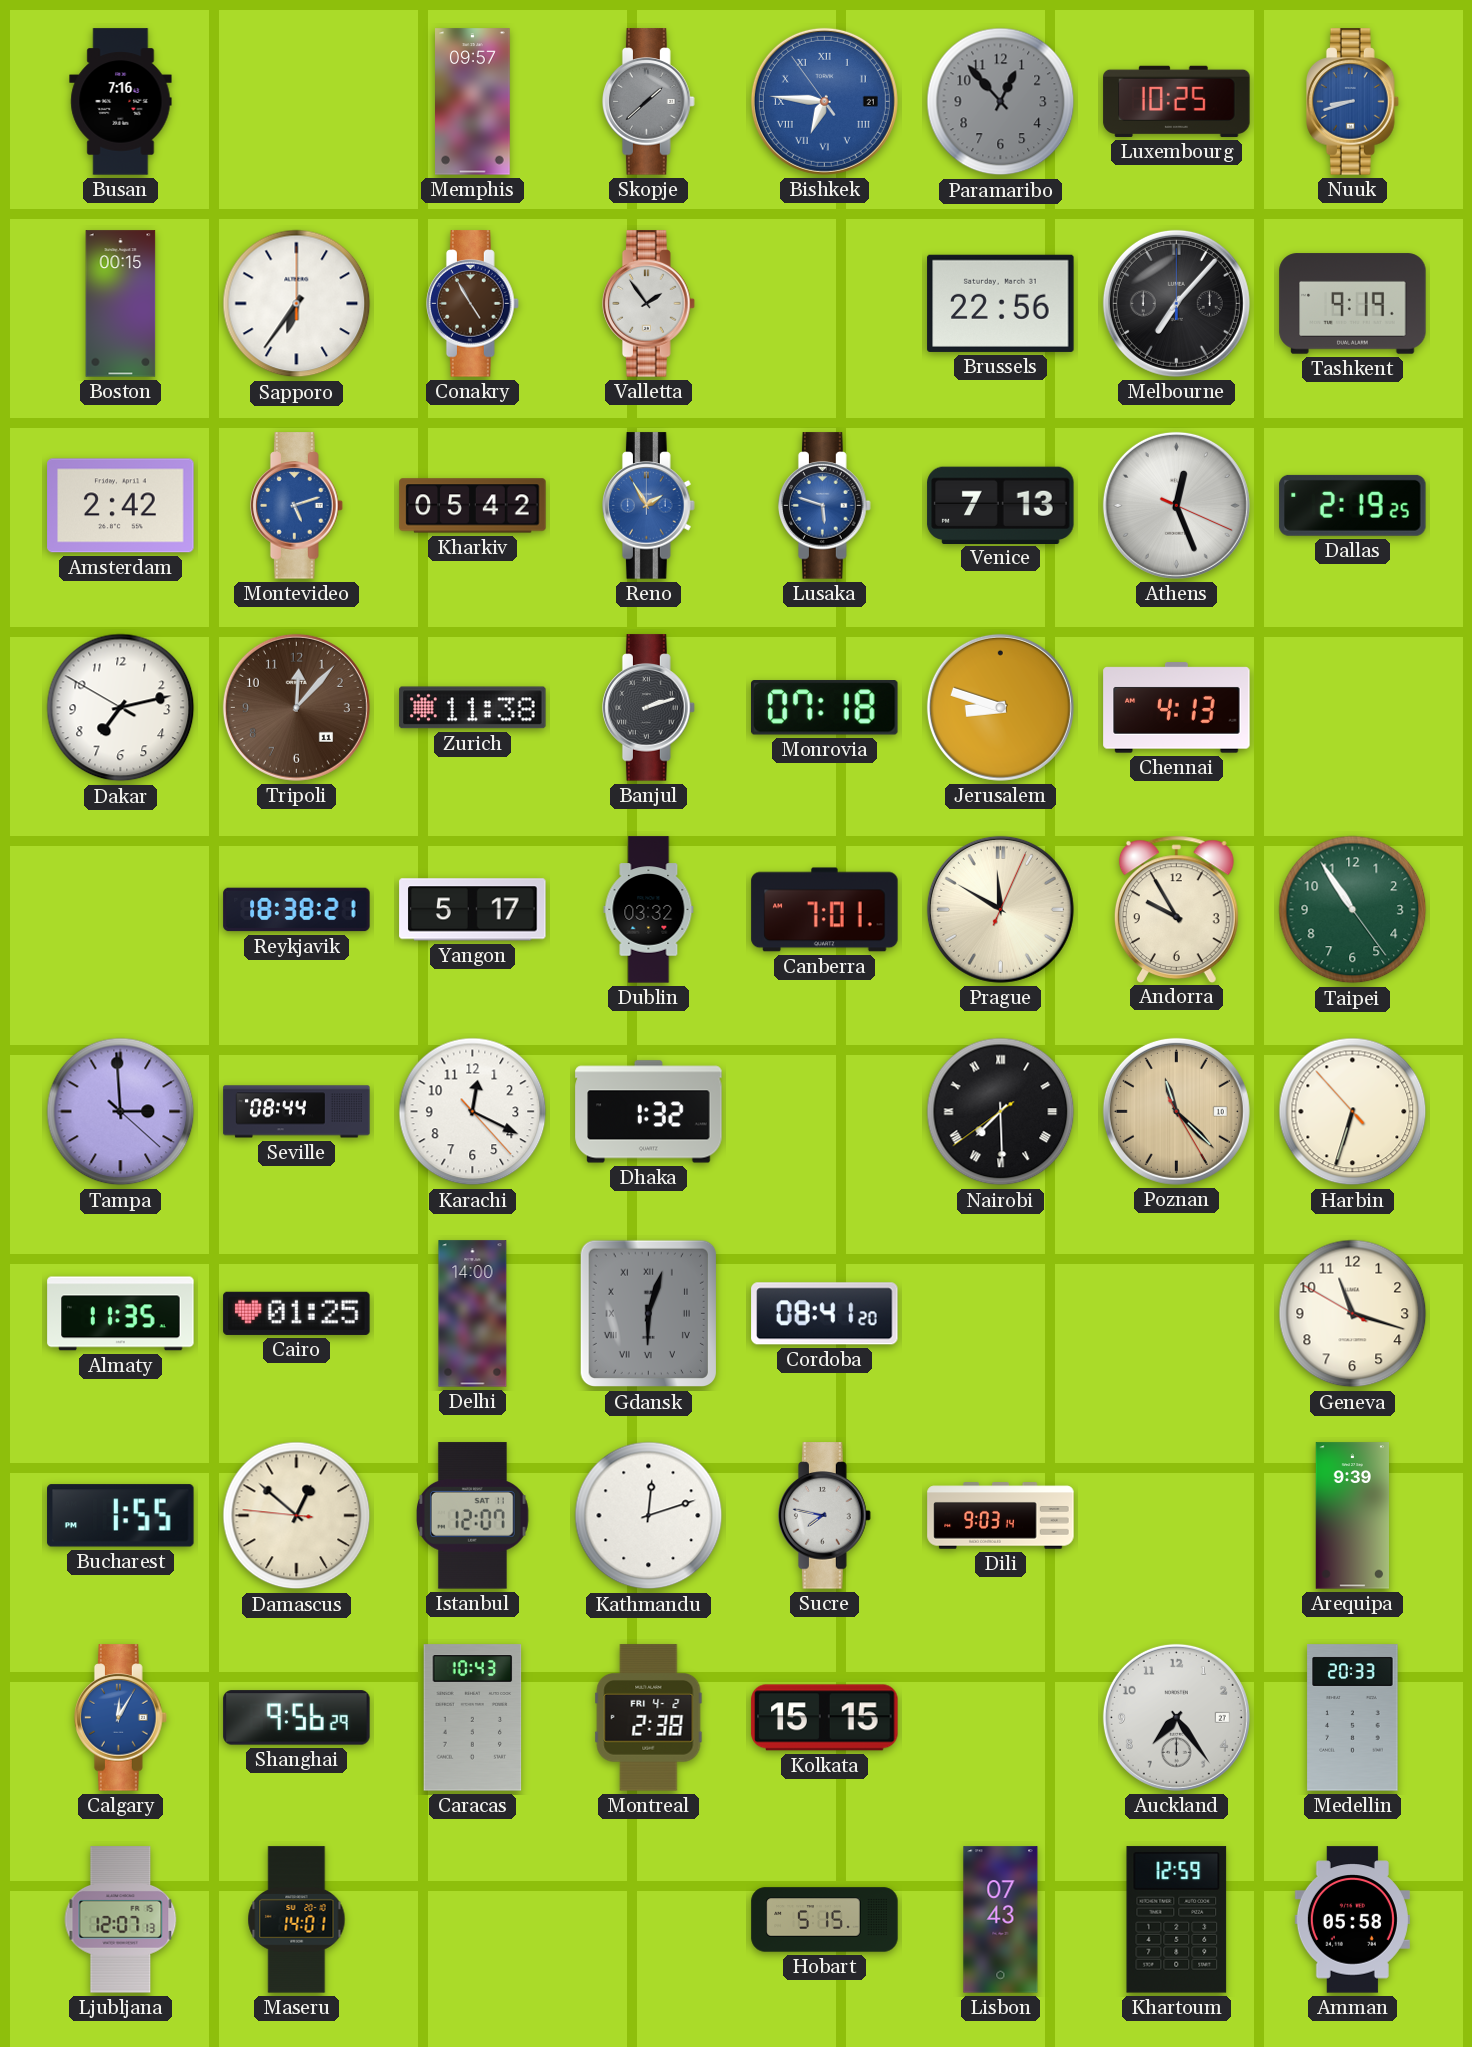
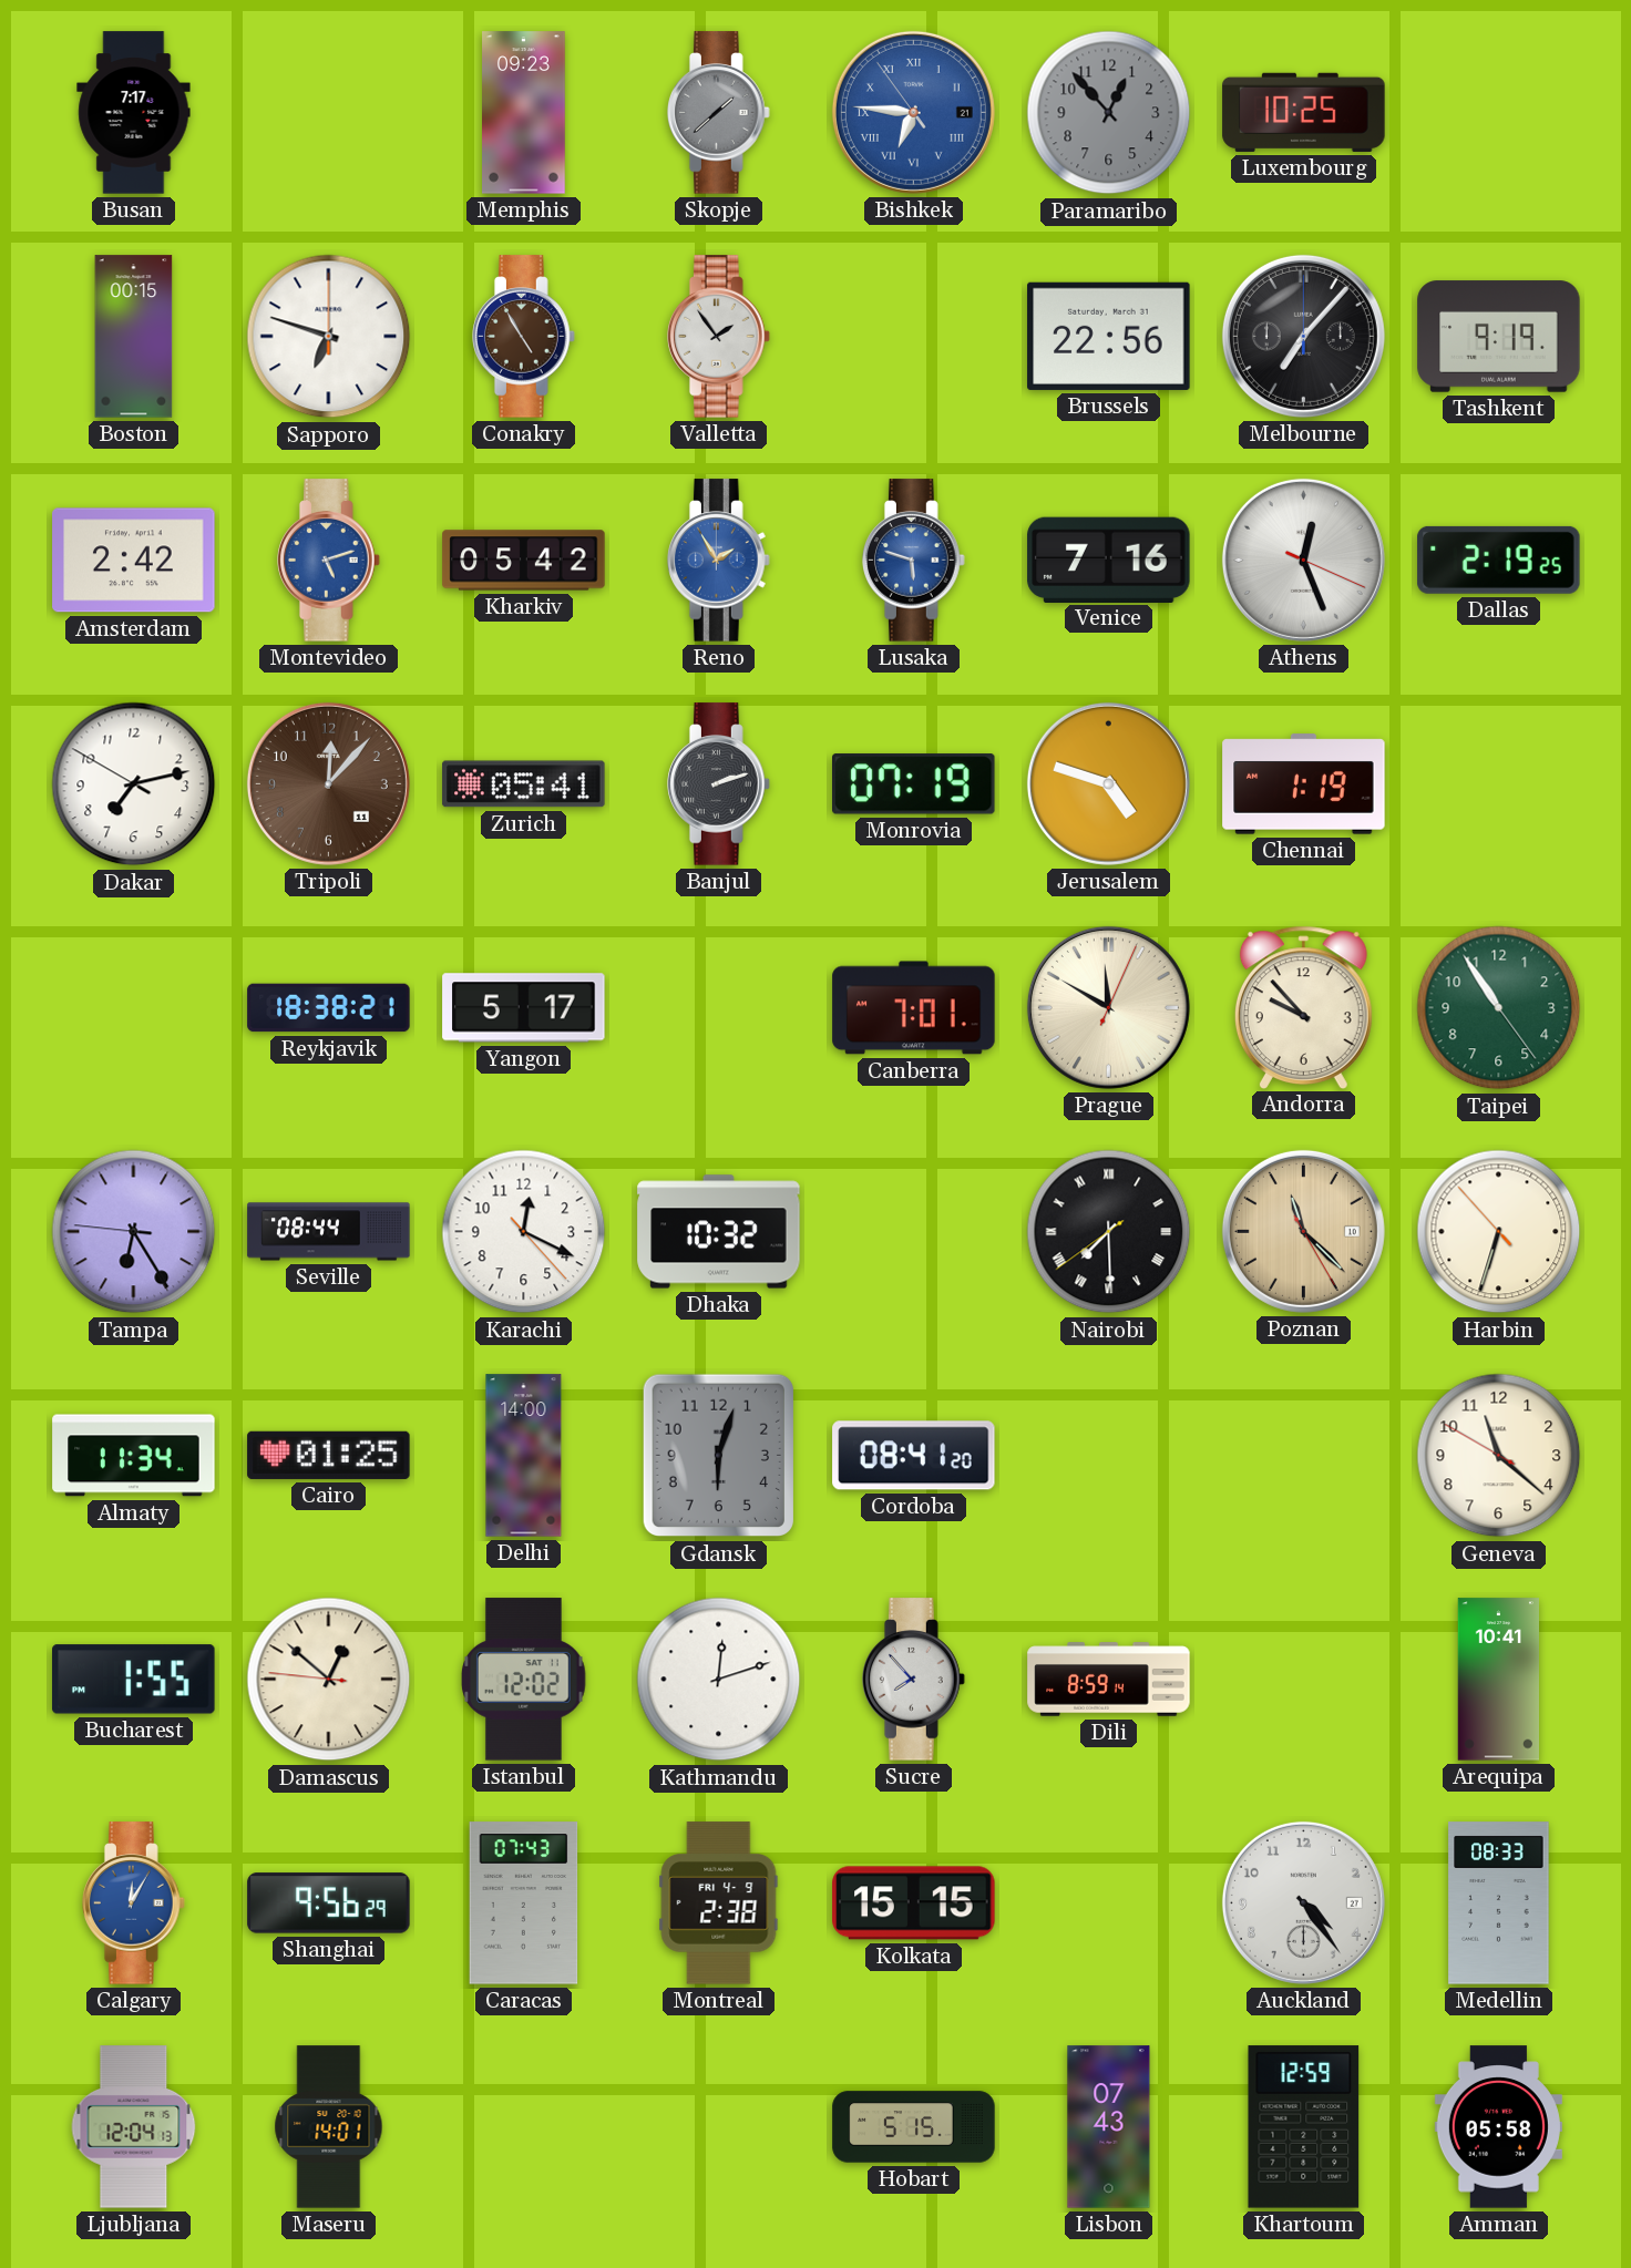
Busan: 7:16 -> 7:17 (134, 113)
Memphis: 09:57 -> 09:23 (524, 113)
Nuuk: 8:42 -> none (1353, 102)
Sapporo: 6:36 -> 6:48 (329, 337)
Venice: 7:13 -> 7:16 (1109, 560)
Zurich: 11:38 -> 05:41 (524, 784)
Monrovia: 07:18 -> 07:19 (914, 784)
Jerusalem: 8:48 -> 4:48 (1108, 783)
Chennai: 4:13 -> 1:19 (1304, 784)
Dublin: 03:32 -> none (649, 910)
Andorra: 9:55 -> 9:53 (1303, 1007)
Tampa: 2:59 -> 6:24 (134, 1232)
Dhaka: 1:32 -> 10:32 (719, 1232)
Almaty: 11:35 -> 11:34 (134, 1456)
Gdansk numerals: Roman -> Arabic (718, 1456)
Geneva: 11:17 -> 11:21 (1499, 1456)
Istanbul: 12:07 -> 12:02 (524, 1680)
Sucre: 7:47 -> 7:53 (914, 1680)
Dili: 9:03 -> 8:59 (1109, 1680)
Arequipa: 9:39 -> 10:41 (1498, 1680)
Caracas: 10:43 -> 07:43 (524, 1903)
Montreal date: FRI 4-2 -> FRI 4-9 (719, 1903)
Auckland: 7:24 -> 4:24 (1303, 1902)
Medellin: 20:33 -> 08:33 (1499, 1903)
Ljubljana: 12:07 -> 12:04 (134, 2127)
